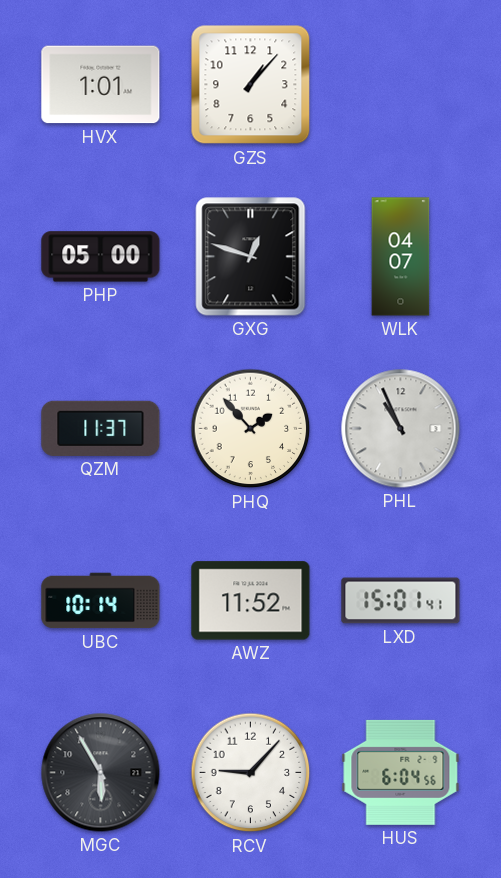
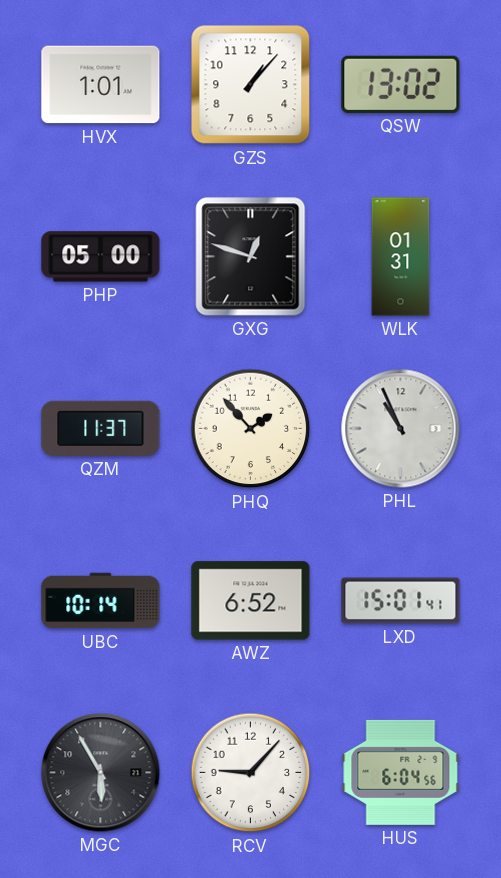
QSW: none -> 13:02 (401, 84)
WLK: 04:07 -> 01:31 (401, 257)
AWZ: 11:52 -> 6:52 (251, 601)
